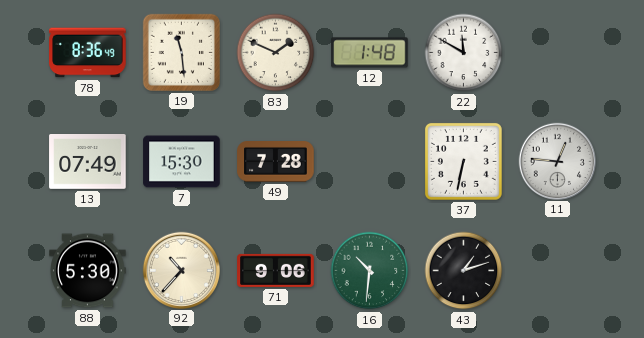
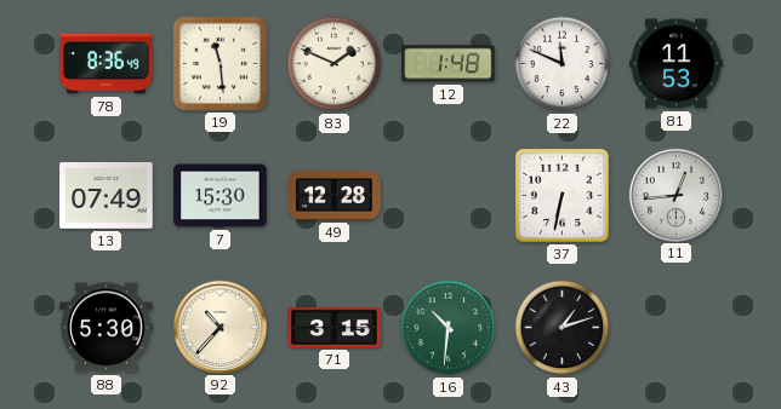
22: 11:50 -> 11:49 (563, 64)
81: none -> 11:53 (677, 64)
49: 7:28 -> 12:28 (335, 196)
11: 12:46 -> 12:44 (675, 195)
71: 9:06 -> 3:15 (335, 327)
